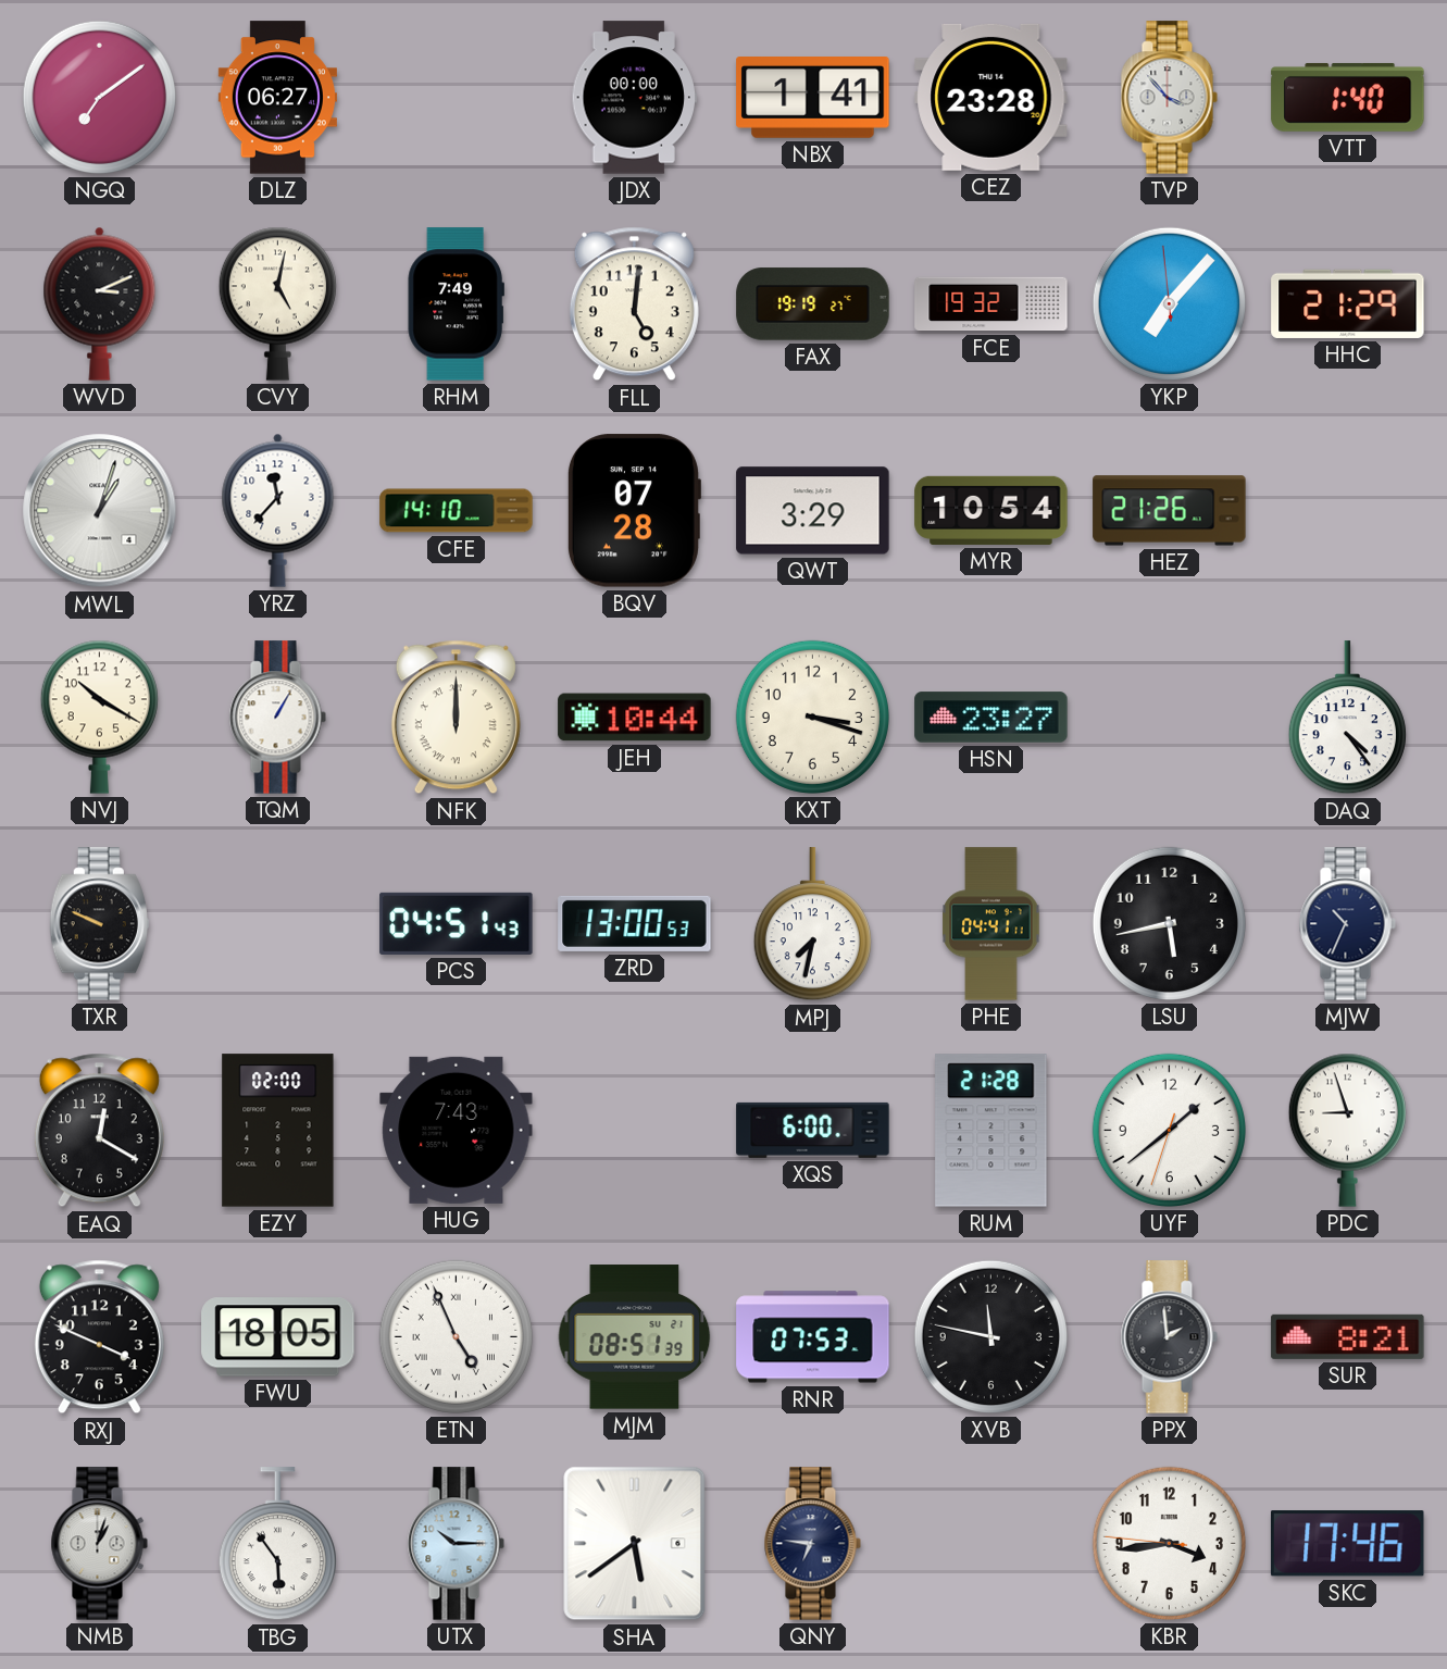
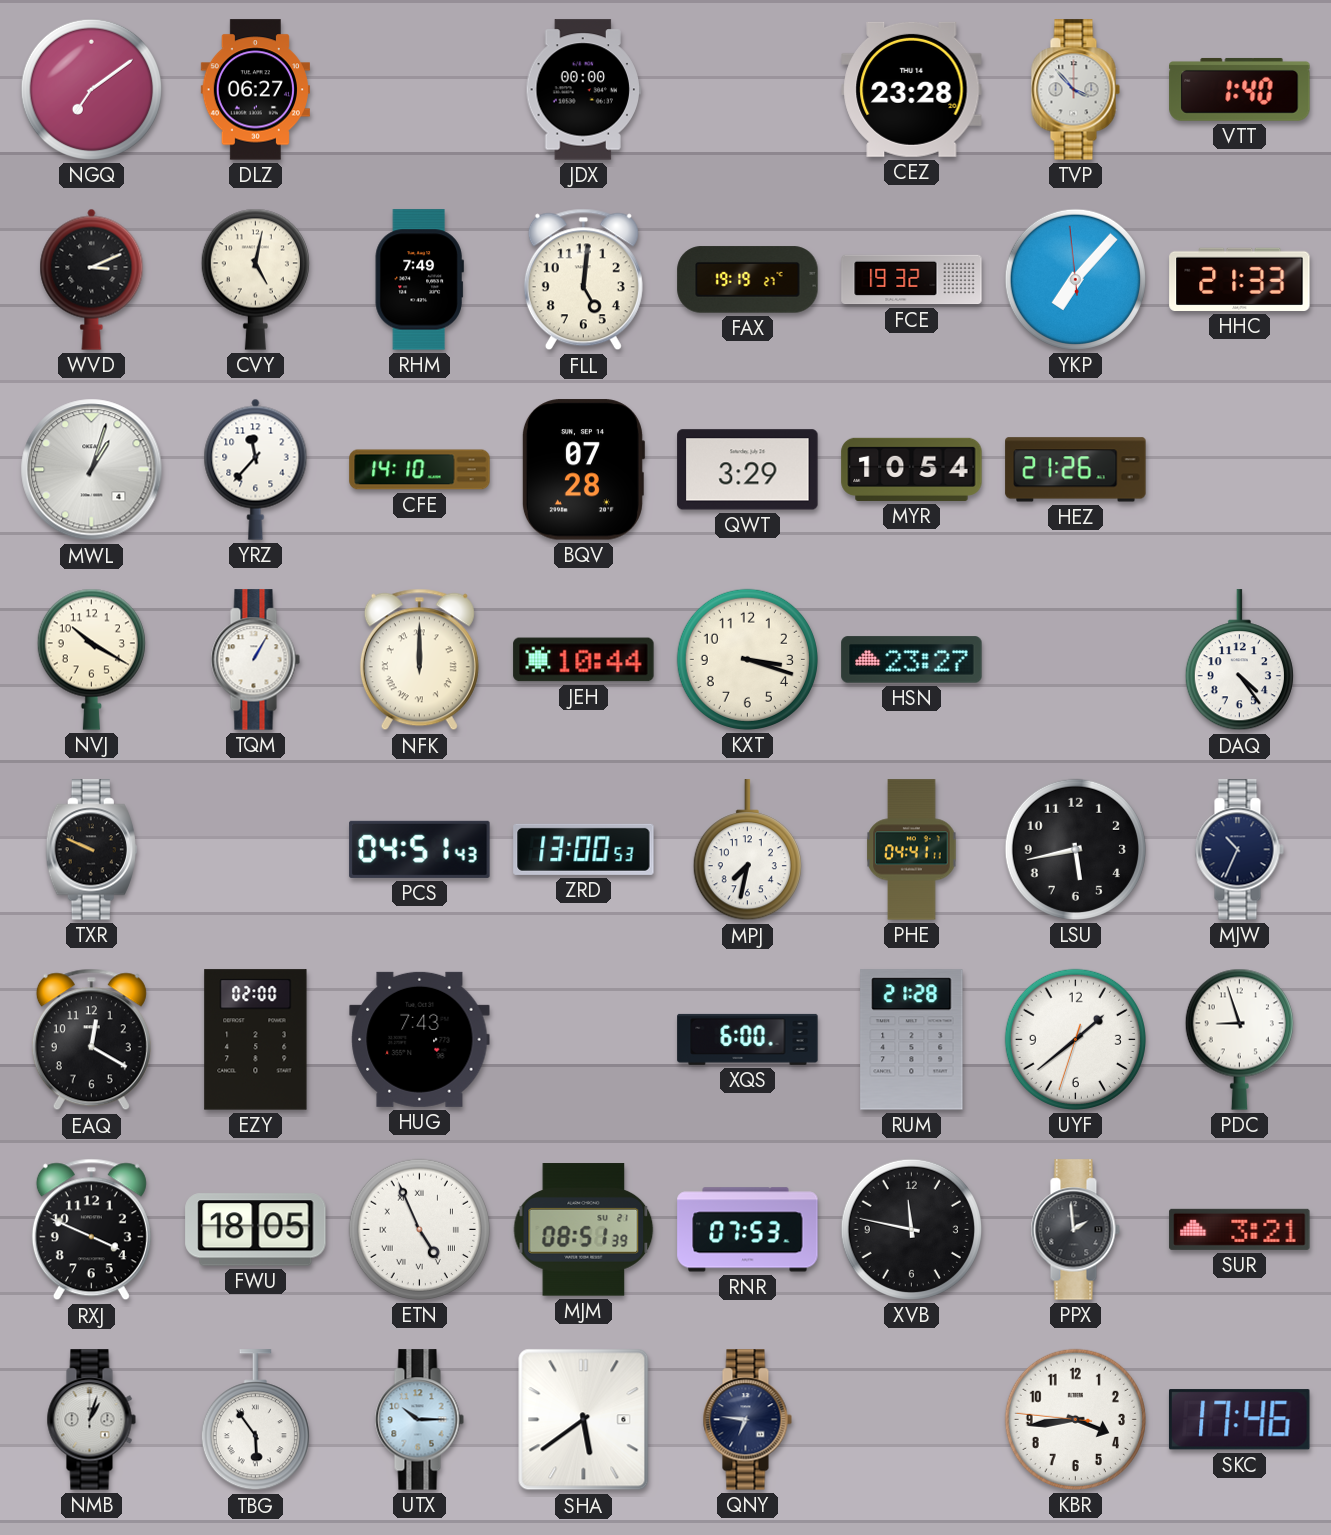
NBX: 1:41 -> none (813, 98)
HHC: 21:29 -> 21:33 (1240, 279)
SUR: 8:21 -> 3:21 (1240, 1229)
